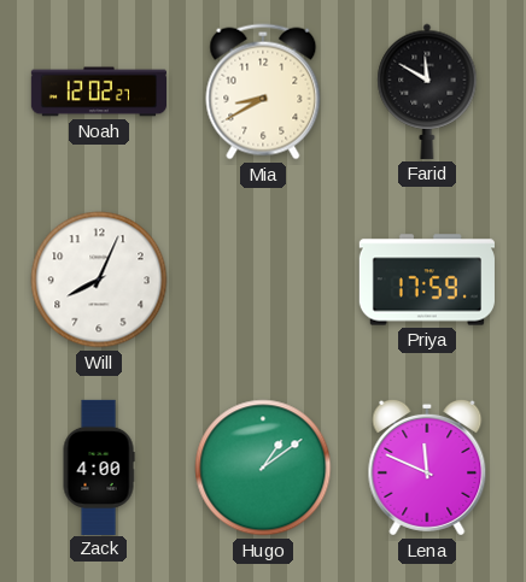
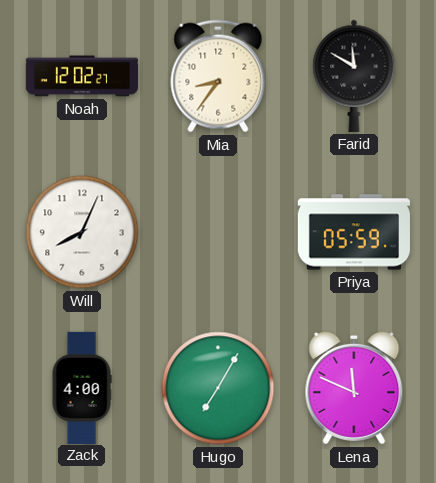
Mia: 8:40 -> 8:36 (218, 76)
Priya: 17:59 -> 05:59 (353, 232)
Hugo: 1:09 -> 7:05 (218, 388)
